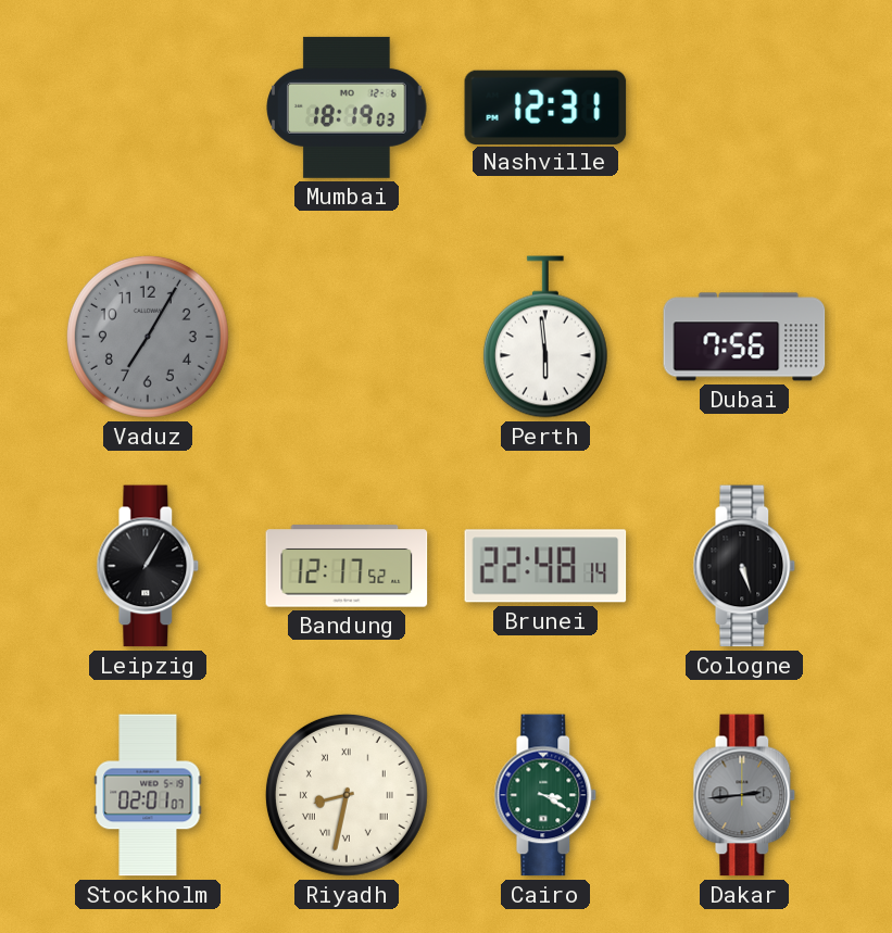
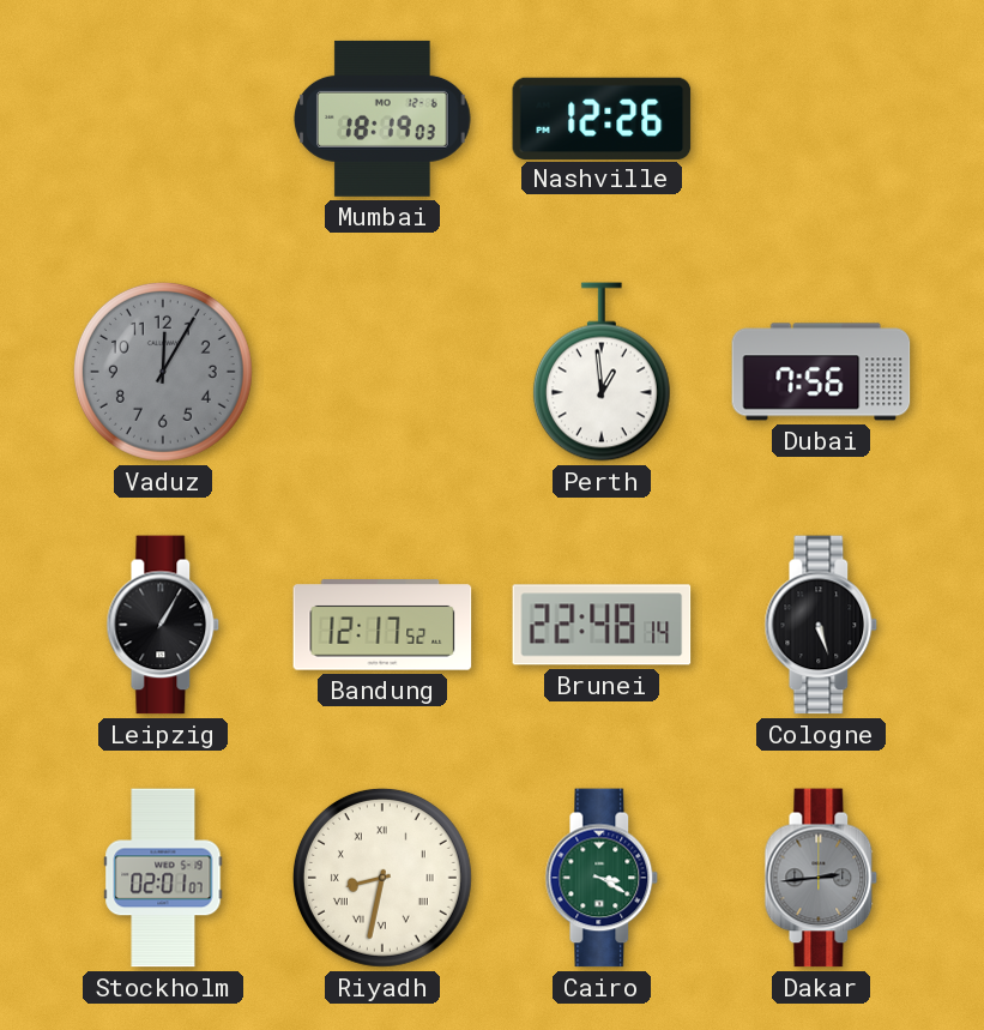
Nashville: 12:31 -> 12:26 (602, 118)
Vaduz: 7:05 -> 12:05 (163, 372)
Perth: 5:59 -> 12:59 (602, 372)
